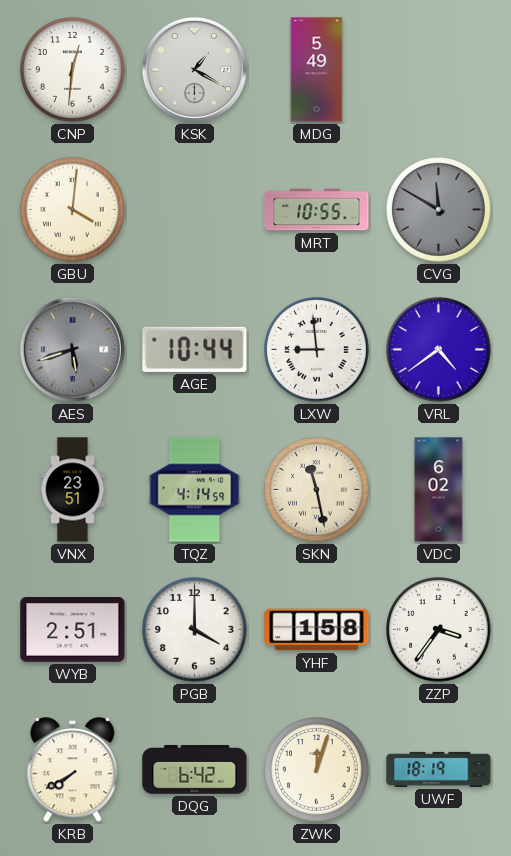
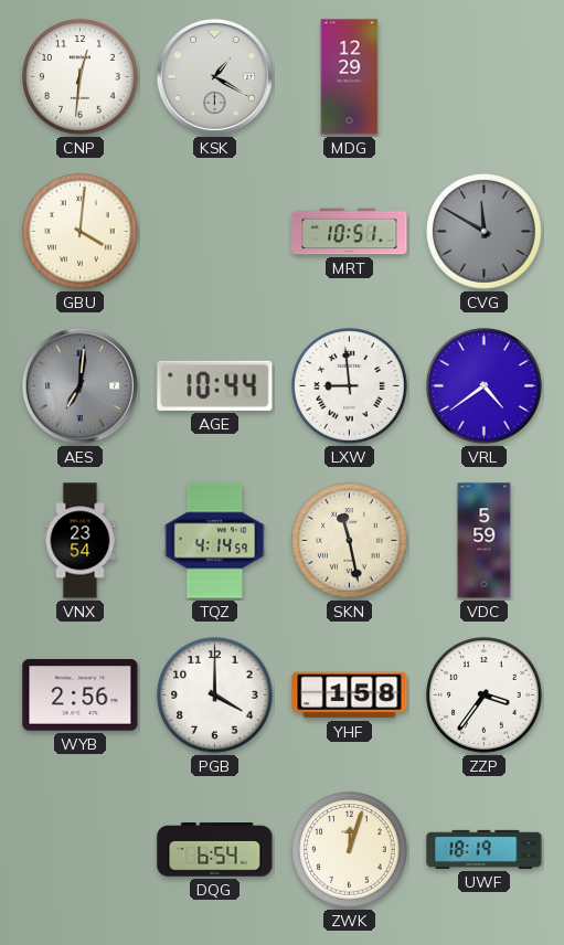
MDG: 5:49 -> 12:29 (350, 77)
MRT: 10:55 -> 10:51 (350, 232)
AES: 5:42 -> 7:01 (79, 385)
VNX: 23:51 -> 23:54 (81, 541)
VDC: 6:02 -> 5:59 (485, 541)
WYB: 2:51 -> 2:56 (81, 696)
KRB: 7:40 -> none (73, 770)
DQG: 6:42 -> 6:54 (215, 850)
